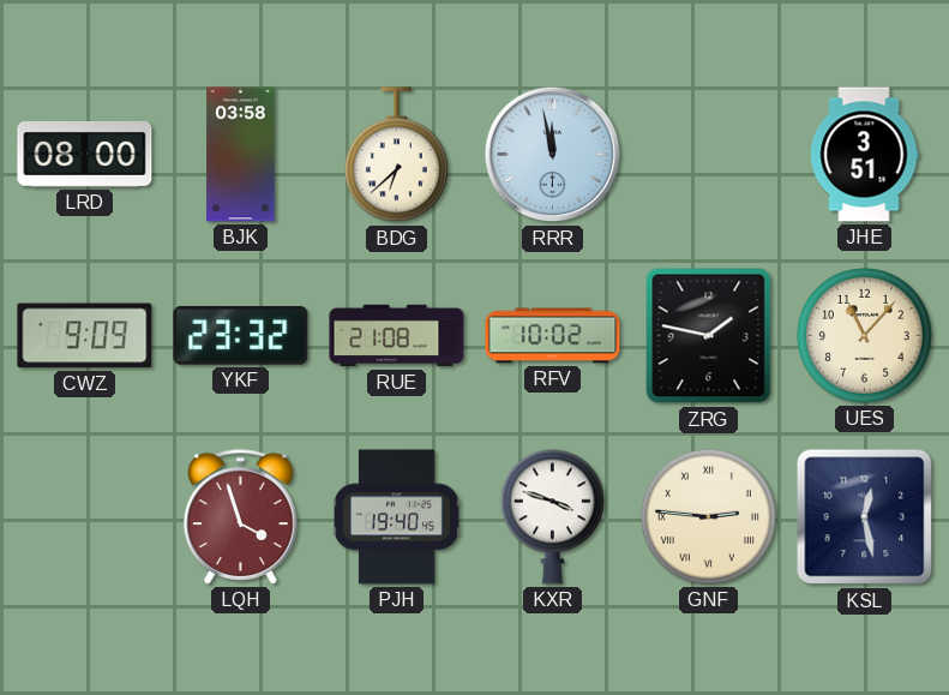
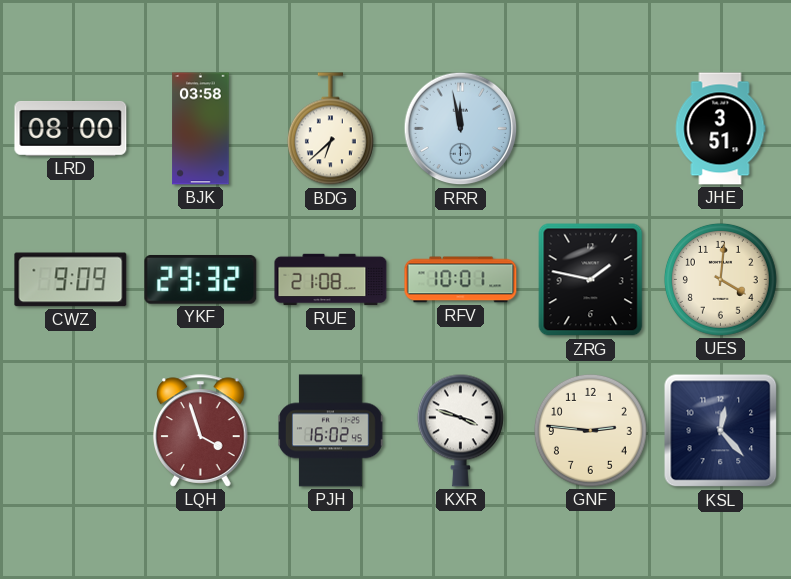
RFV: 10:02 -> 10:01 (461, 280)
UES: 11:07 -> 4:01 (720, 279)
PJH: 19:40 -> 16:02 (331, 431)
GNF numerals: Roman -> Arabic (590, 430)
KSL: 12:28 -> 12:23 (721, 431)
